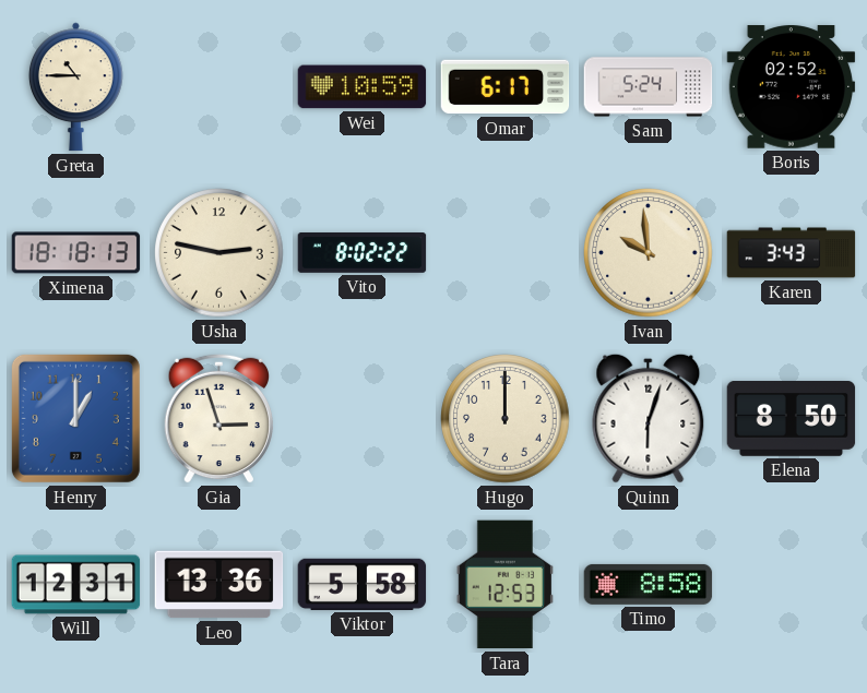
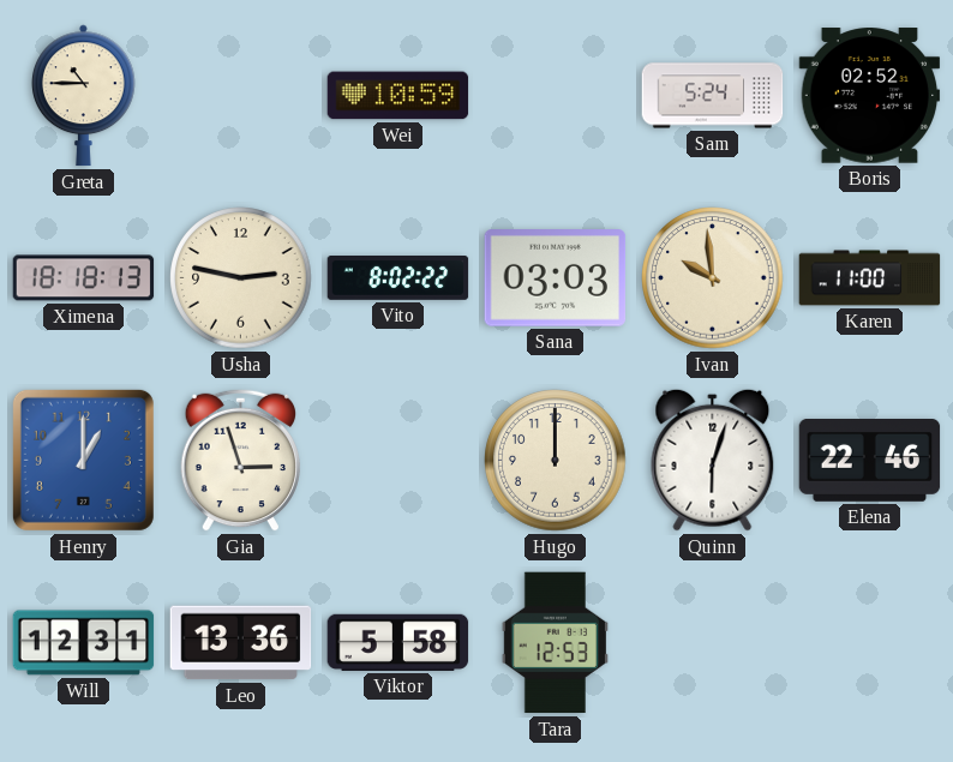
Omar: 6:17 -> none (506, 87)
Sana: none -> 03:03 (556, 278)
Karen: 3:43 -> 11:00 (870, 278)
Elena: 8:50 -> 22:46 (870, 461)
Timo: 8:58 -> none (649, 584)
